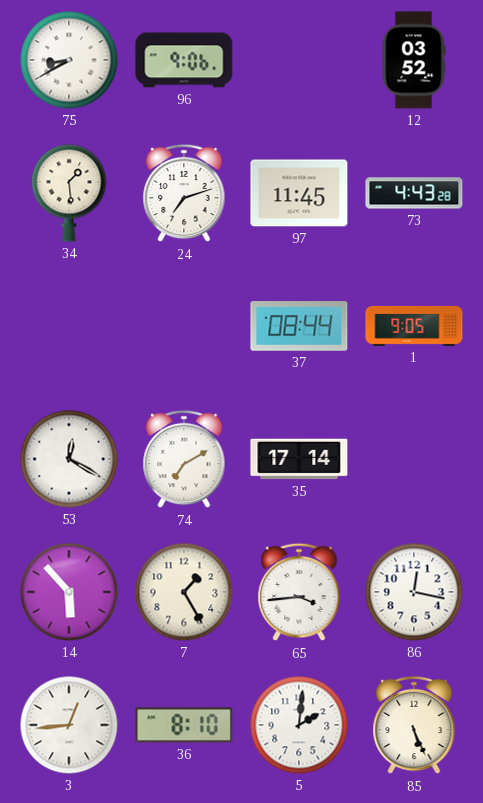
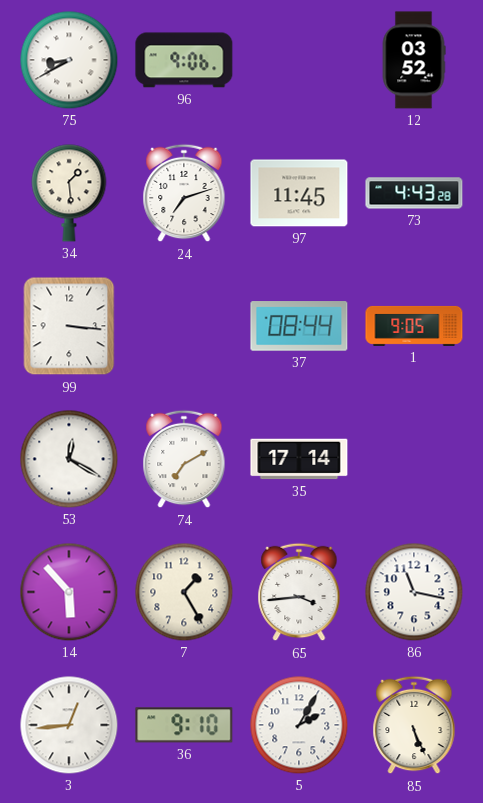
99: none -> 3:16 (69, 326)
86: 12:17 -> 11:17 (414, 592)
36: 8:10 -> 9:10 (184, 725)
5: 2:01 -> 2:05 (299, 725)
